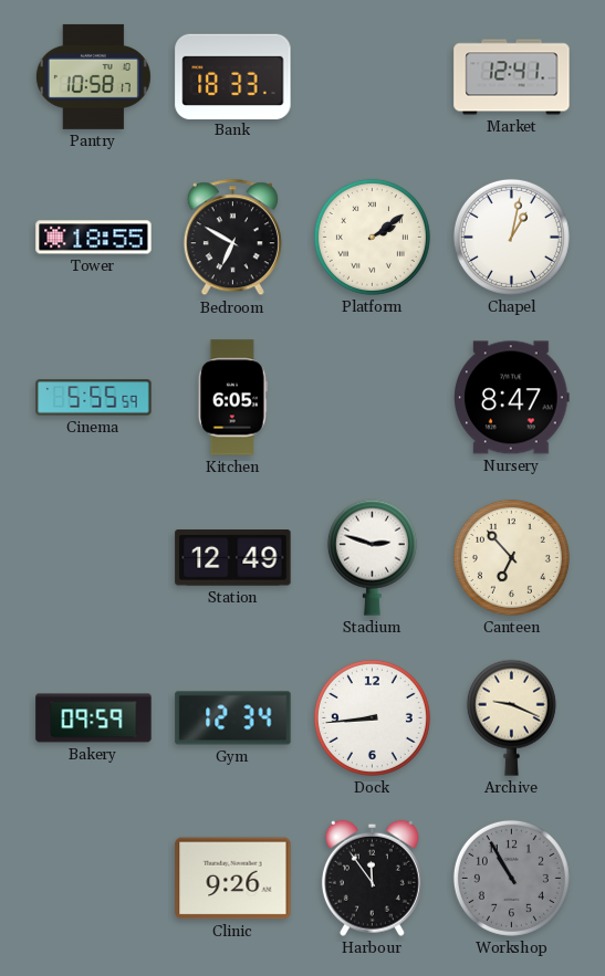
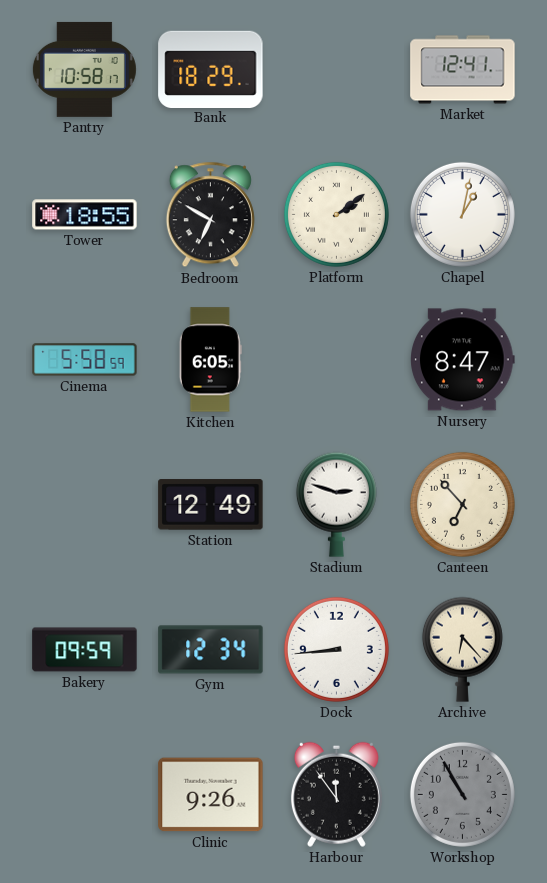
Bank: 18:33 -> 18:29 (211, 69)
Cinema: 5:55 -> 5:58 (85, 360)
Archive: 9:19 -> 6:23 (462, 649)
